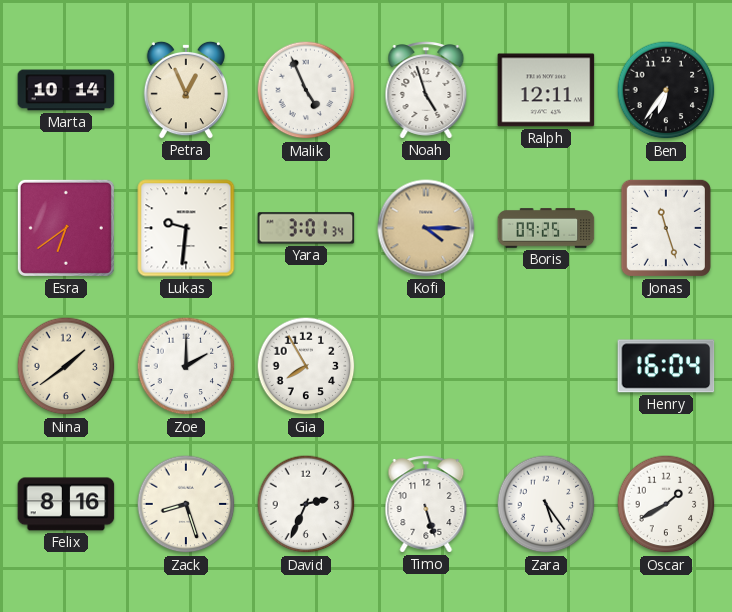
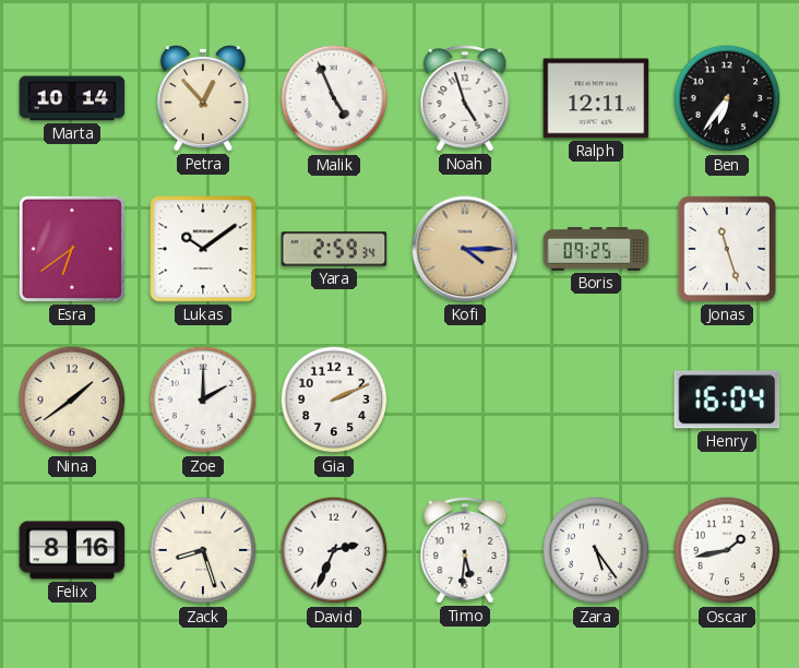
Petra: 12:56 -> 12:53 (202, 98)
Lukas: 9:31 -> 10:09 (203, 249)
Yara: 3:01 -> 2:59 (334, 249)
Gia: 7:55 -> 2:11 (334, 399)
Timo: 5:27 -> 5:31 (465, 550)
Oscar: 1:40 -> 1:43 (727, 550)
